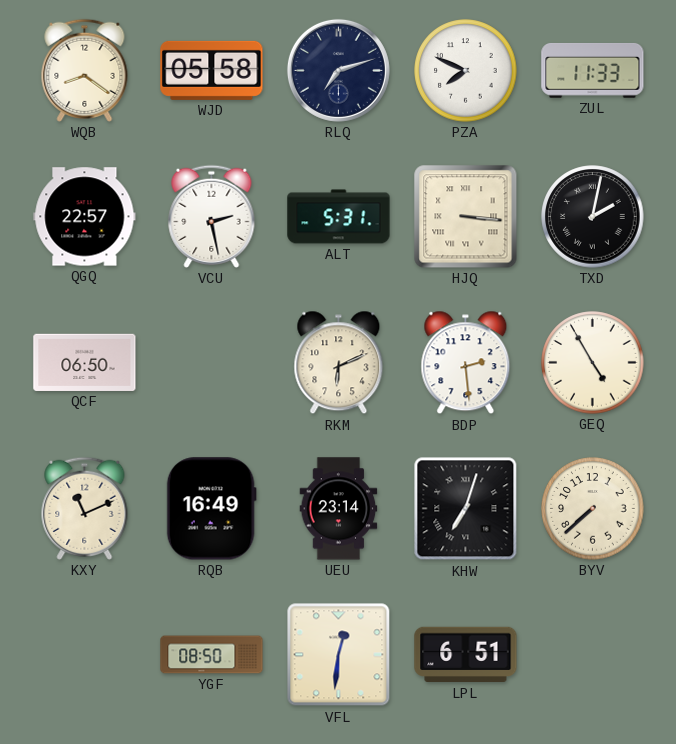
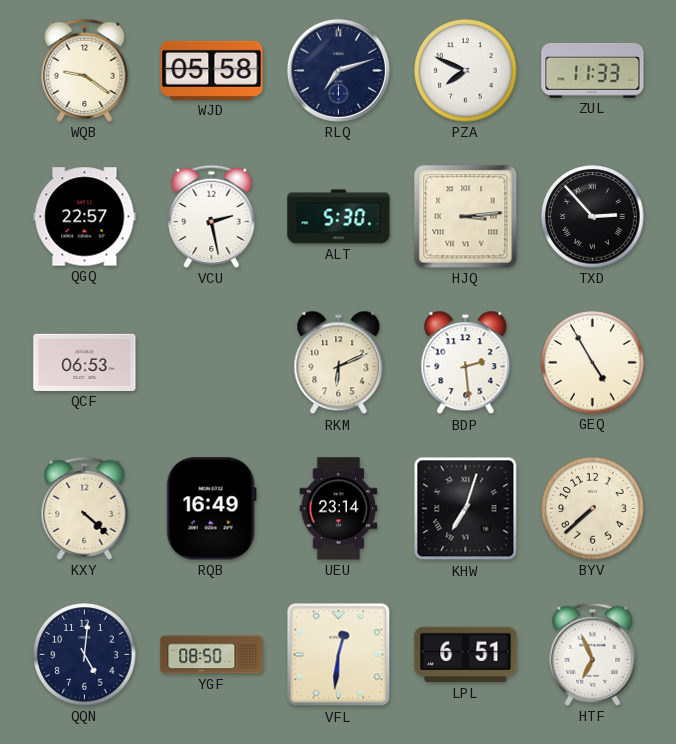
WQB: 8:21 -> 9:21 (85, 70)
ALT: 5:31 -> 5:30 (339, 217)
HJQ: 3:16 -> 3:14 (466, 217)
TXD: 2:02 -> 2:53 (593, 217)
QCF: 06:50 -> 06:53 (85, 362)
KXY: 11:11 -> 4:22 (85, 508)
QQN: none -> 5:01 (85, 655)
HTF: none -> 6:56 (593, 654)
